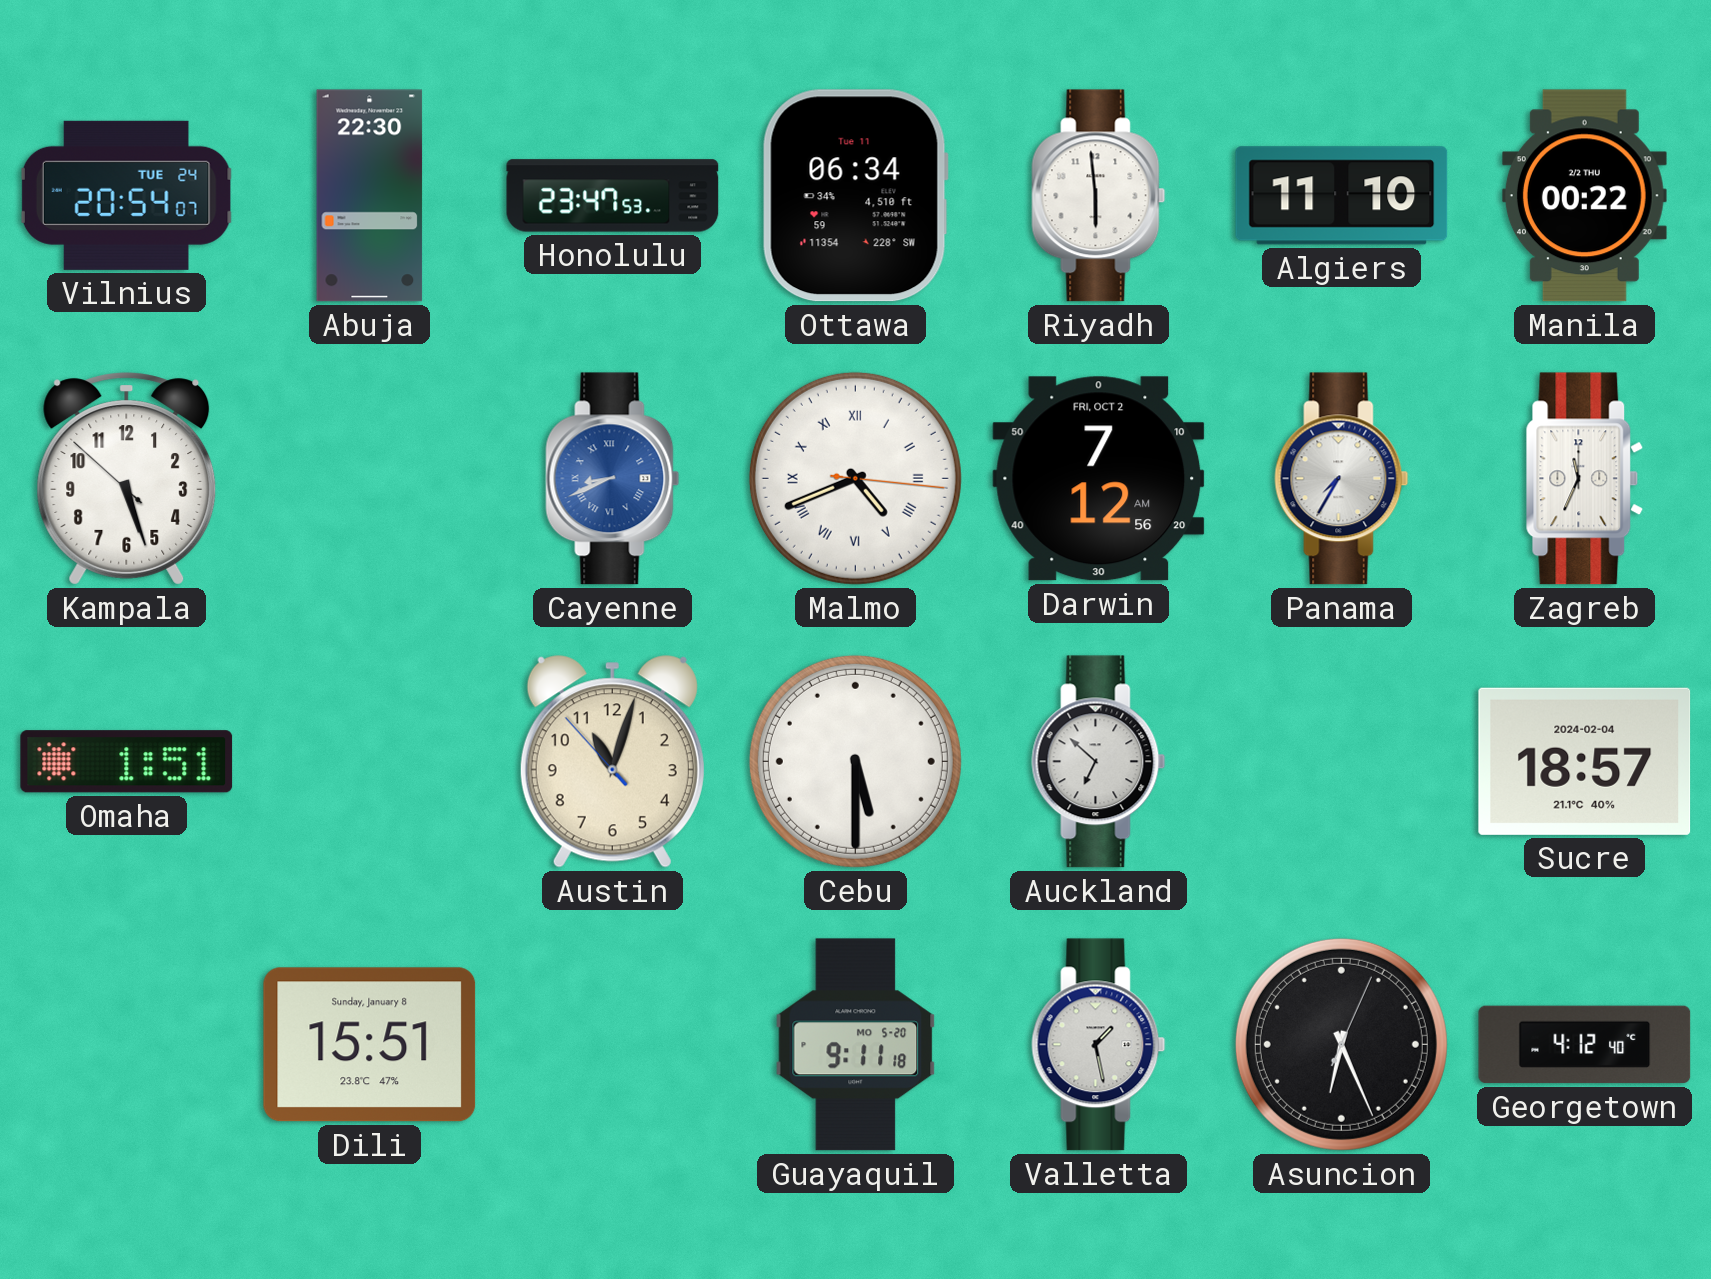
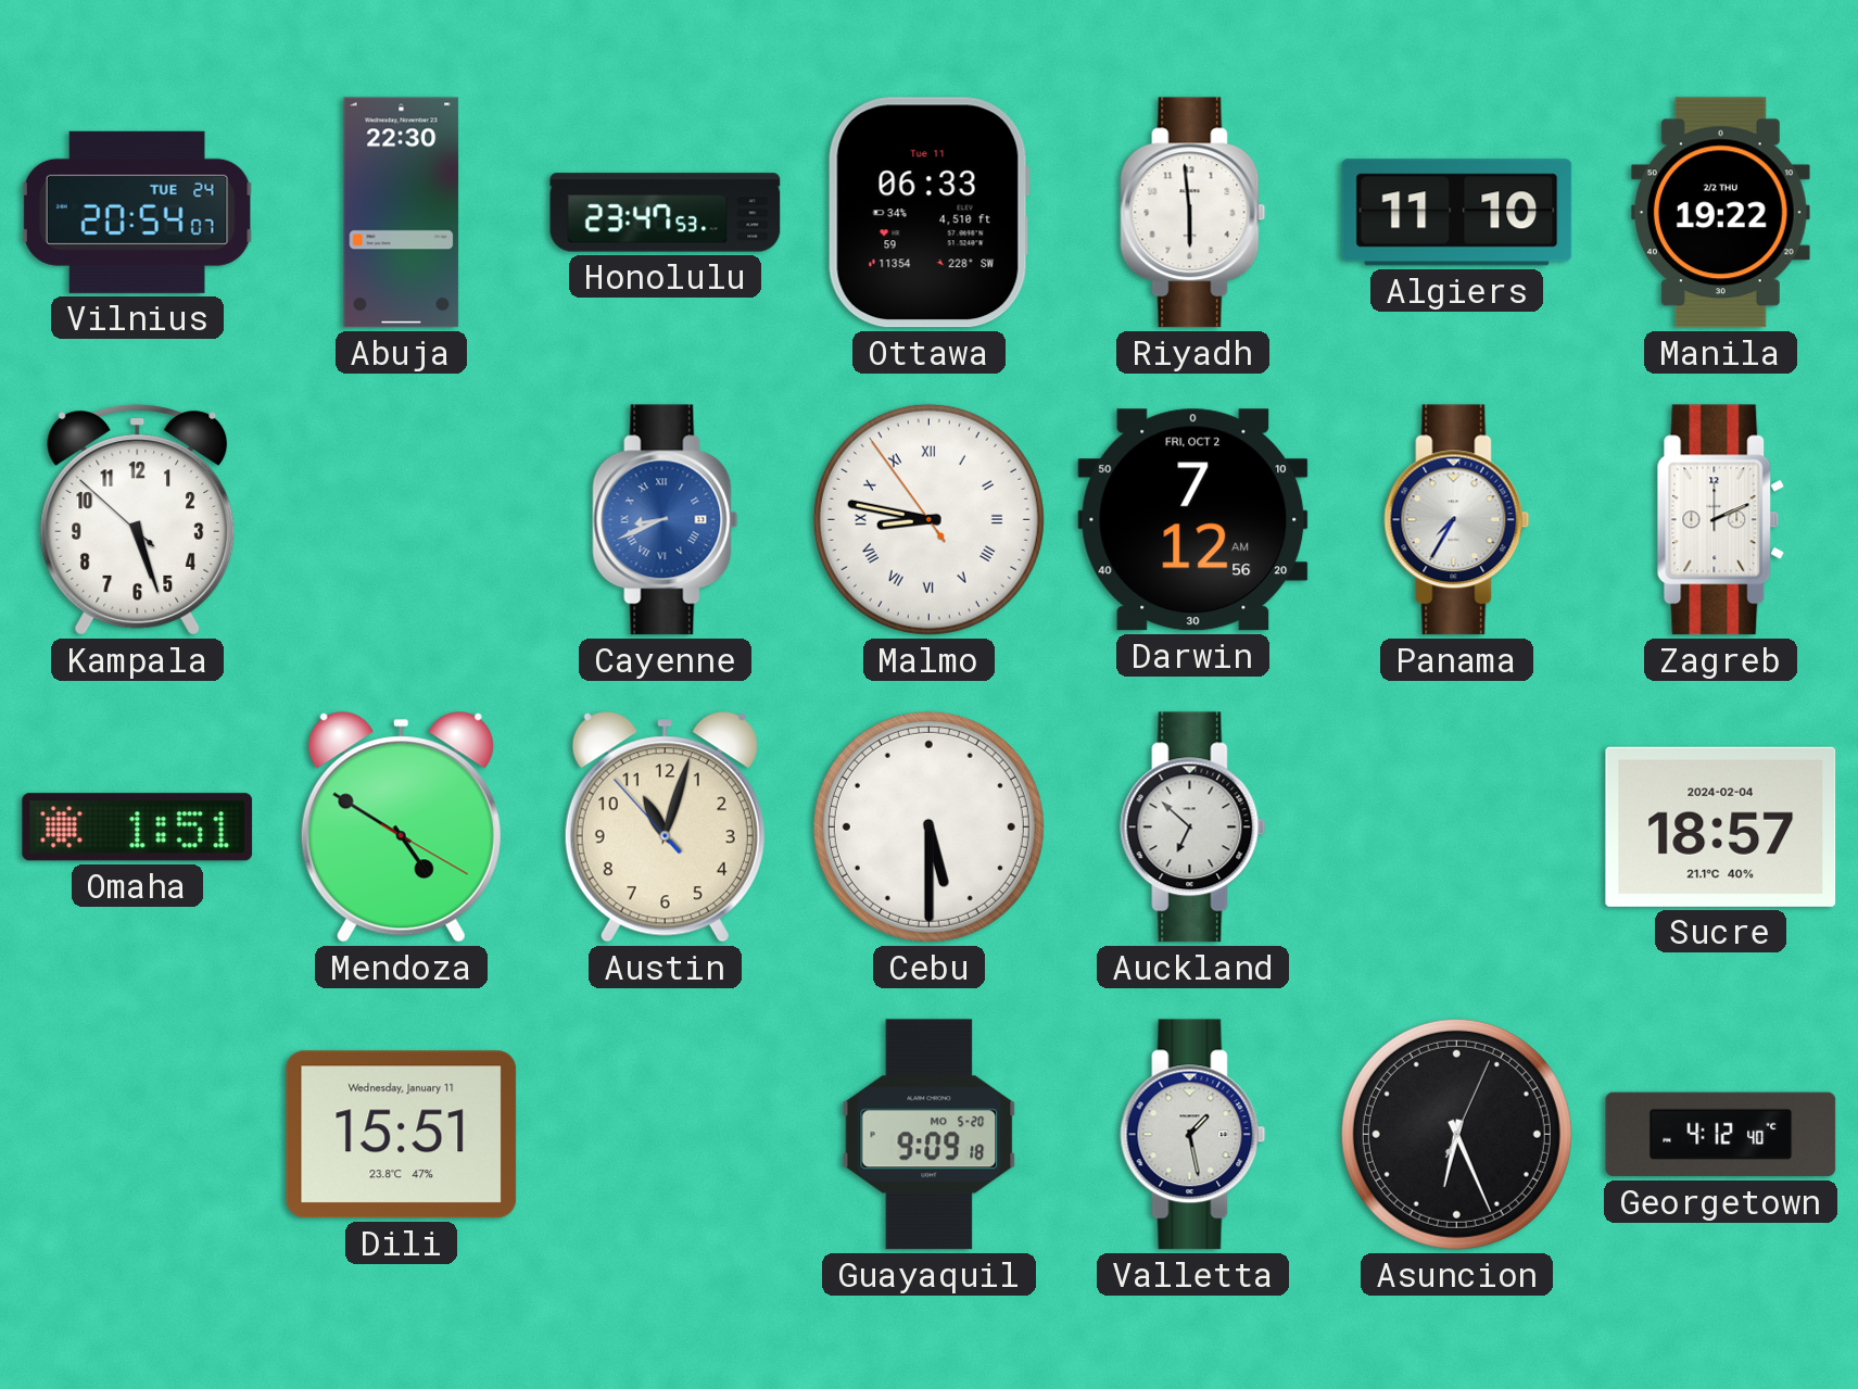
Ottawa: 06:34 -> 06:33 (928, 213)
Manila: 00:22 -> 19:22 (1720, 213)
Malmo: 4:41 -> 8:46 (928, 519)
Zagreb: 11:34 -> 2:11 (1721, 520)
Mendoza: none -> 4:50 (401, 828)
Dili date: Sunday, January 8 -> Wednesday, January 11 (402, 1135)
Guayaquil: 9:11 -> 9:09 (930, 1135)
